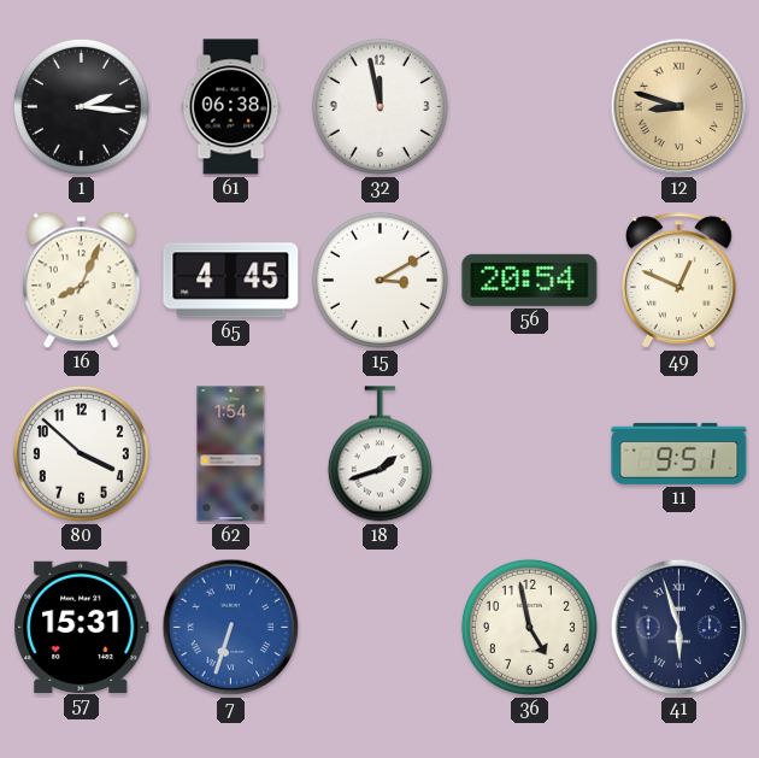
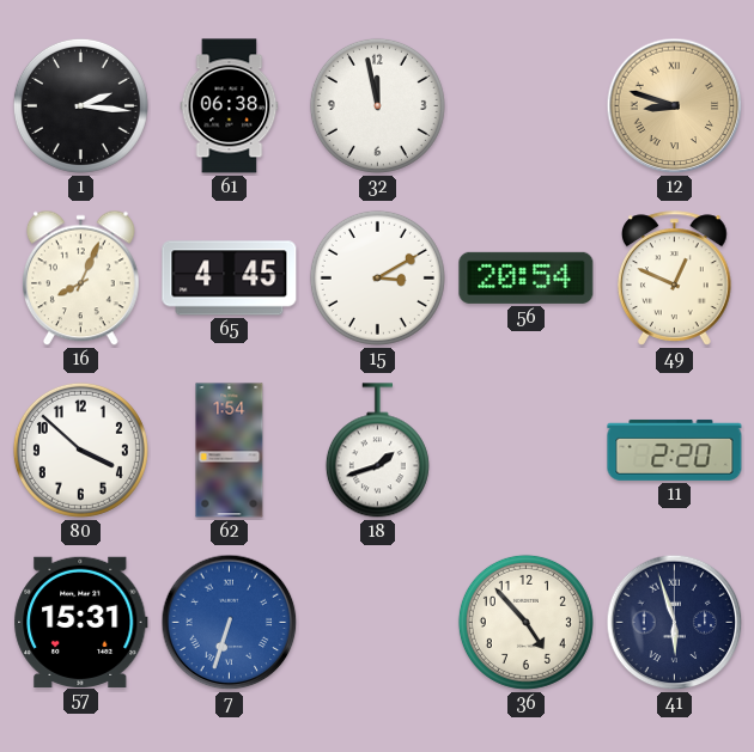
11: 9:51 -> 2:20 (675, 450)
36: 4:58 -> 4:53 (525, 622)
